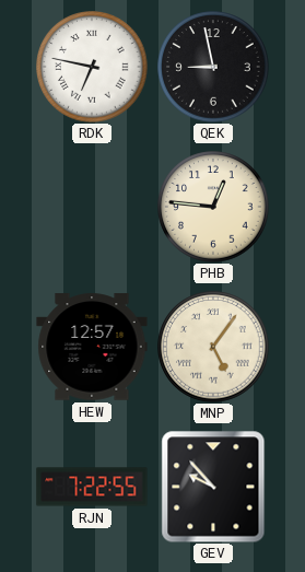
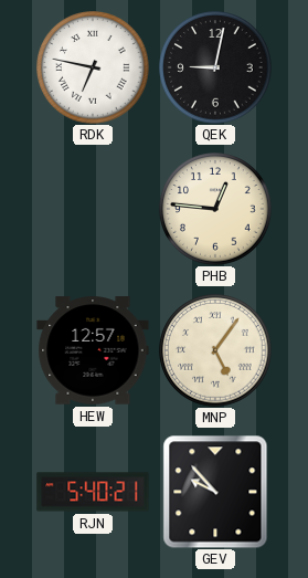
QEK: 8:58 -> 9:02 (215, 67)
RJN: 7:22 -> 5:40 (93, 492)
